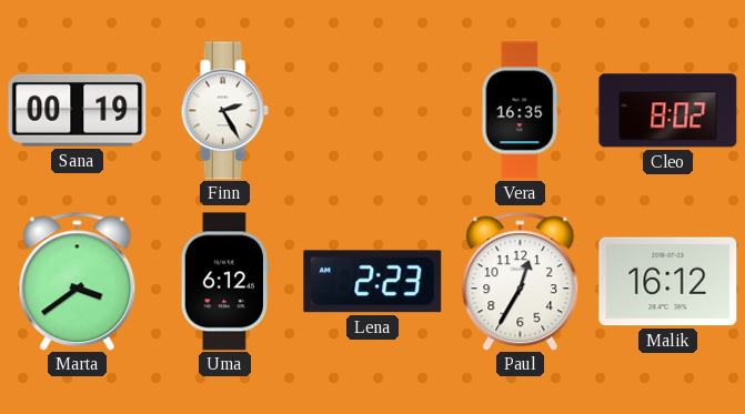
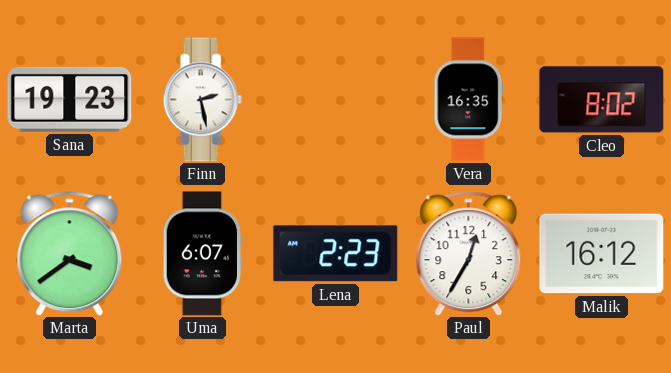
Sana: 00:19 -> 19:23 (70, 99)
Finn: 2:25 -> 2:28 (202, 100)
Uma: 6:12 -> 6:07 (202, 254)
